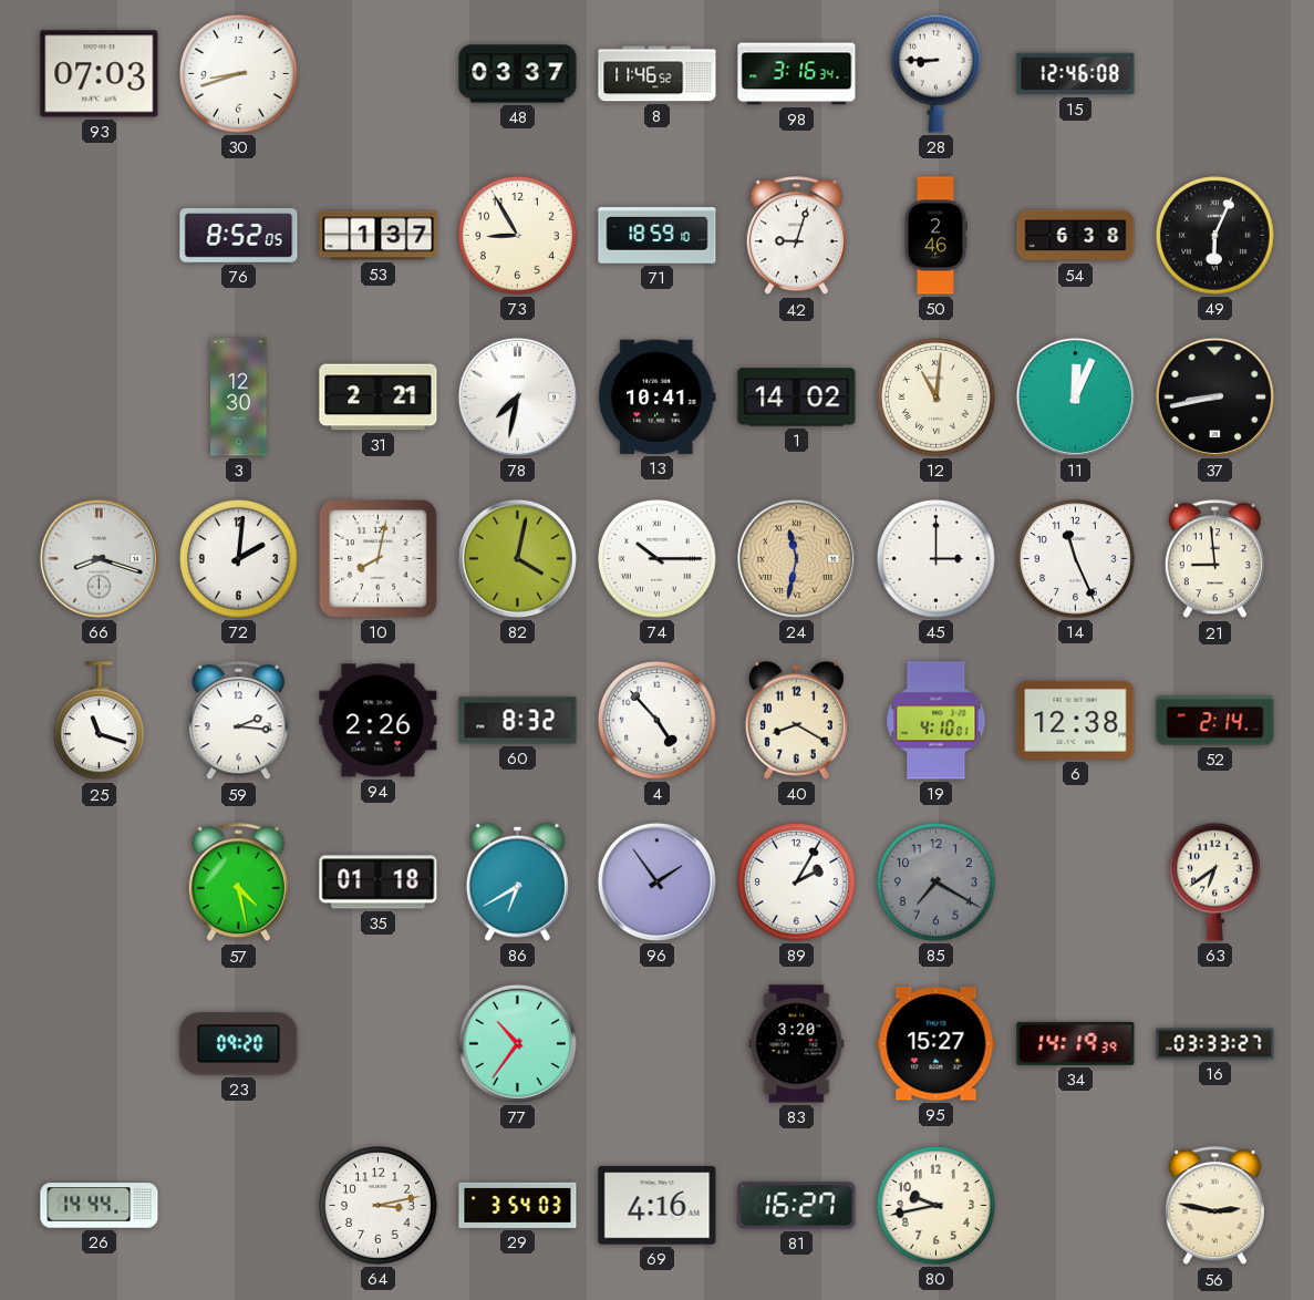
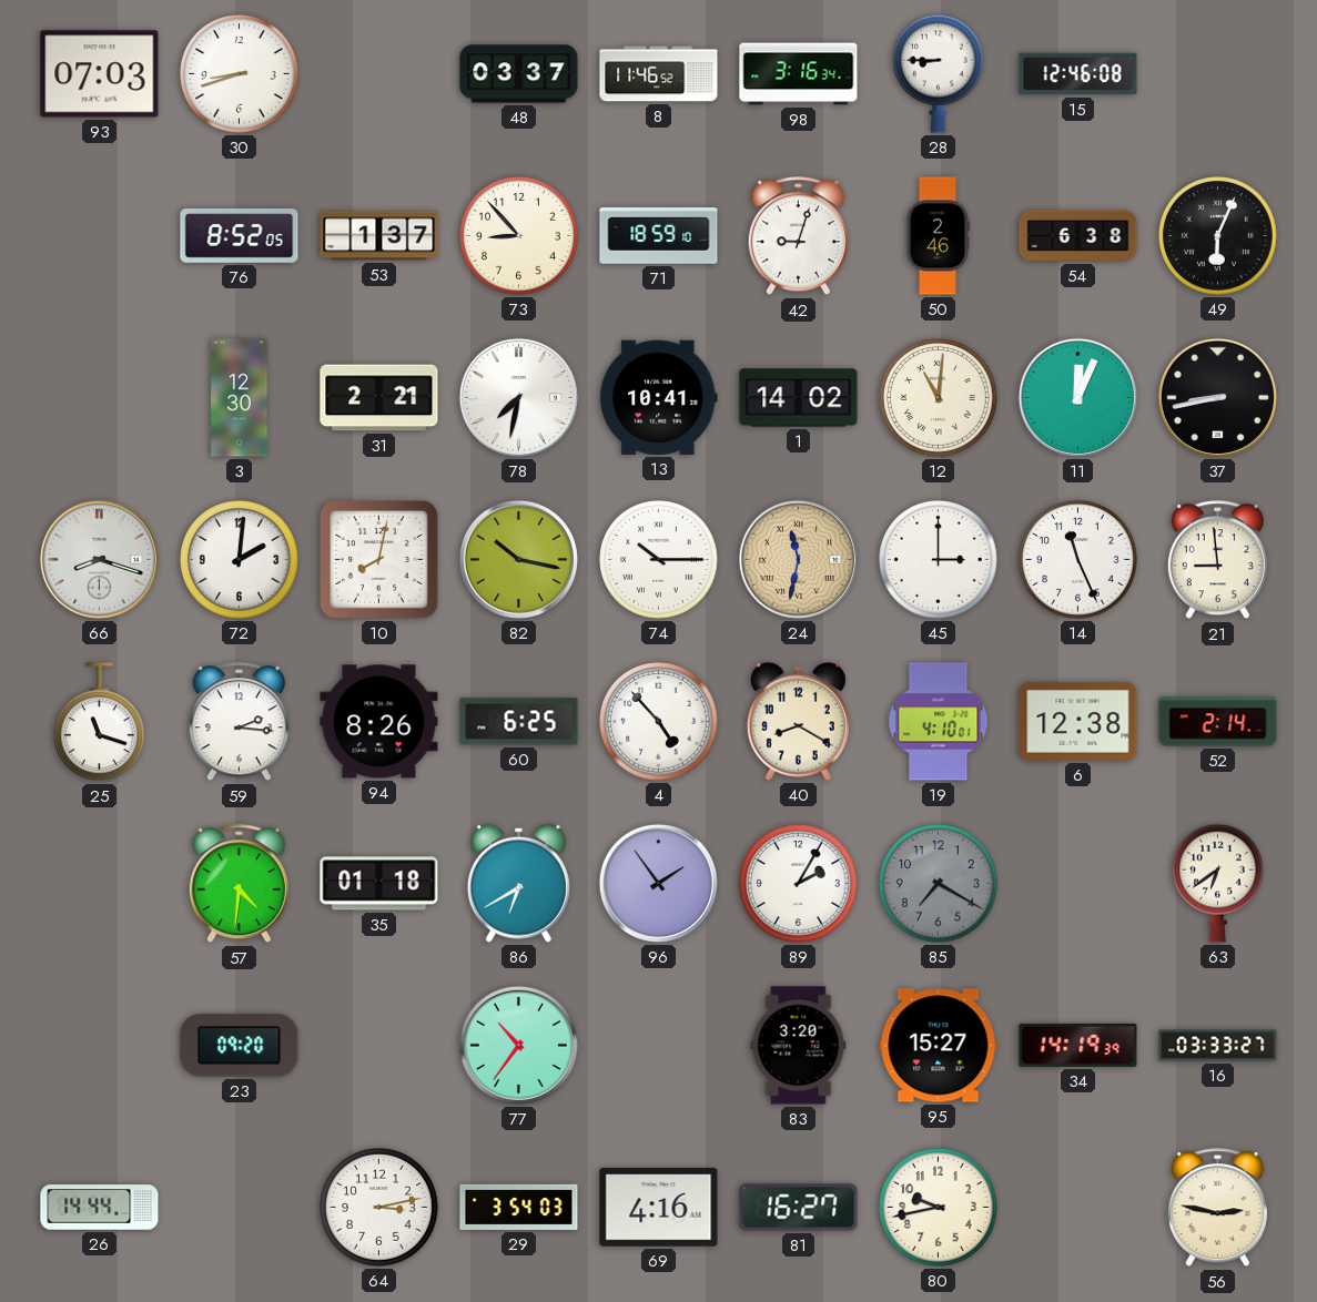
73: 8:55 -> 8:53 (519, 236)
82: 4:02 -> 10:17 (518, 559)
94: 2:26 -> 8:26 (379, 722)
60: 8:32 -> 6:25 (519, 722)
57: 4:28 -> 4:31 (239, 884)
